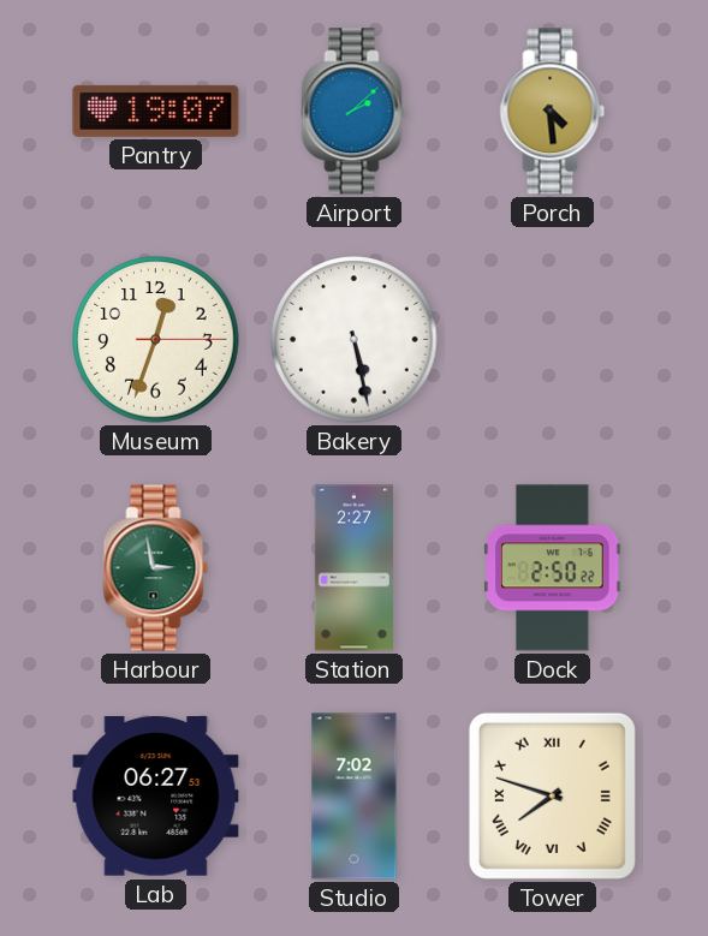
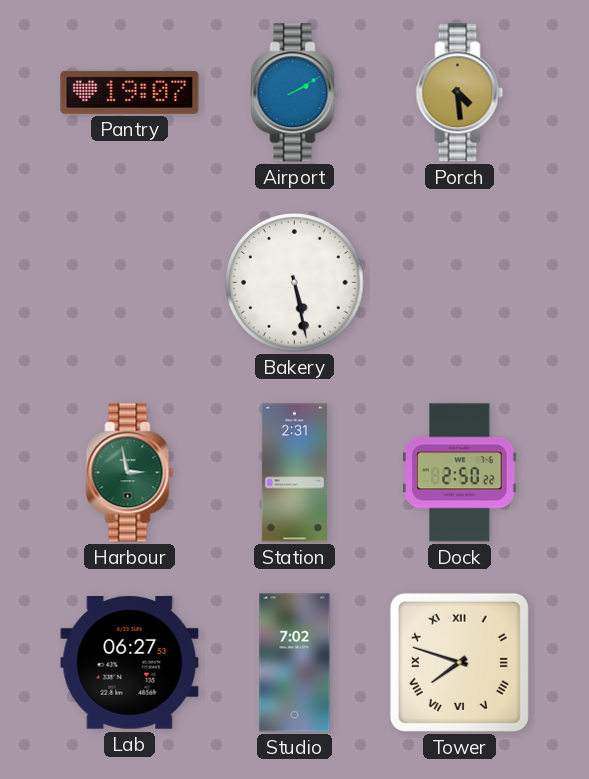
Airport: 2:08 -> 2:10 (295, 93)
Museum: 12:33 -> none (156, 340)
Station: 2:27 -> 2:31 (294, 473)
